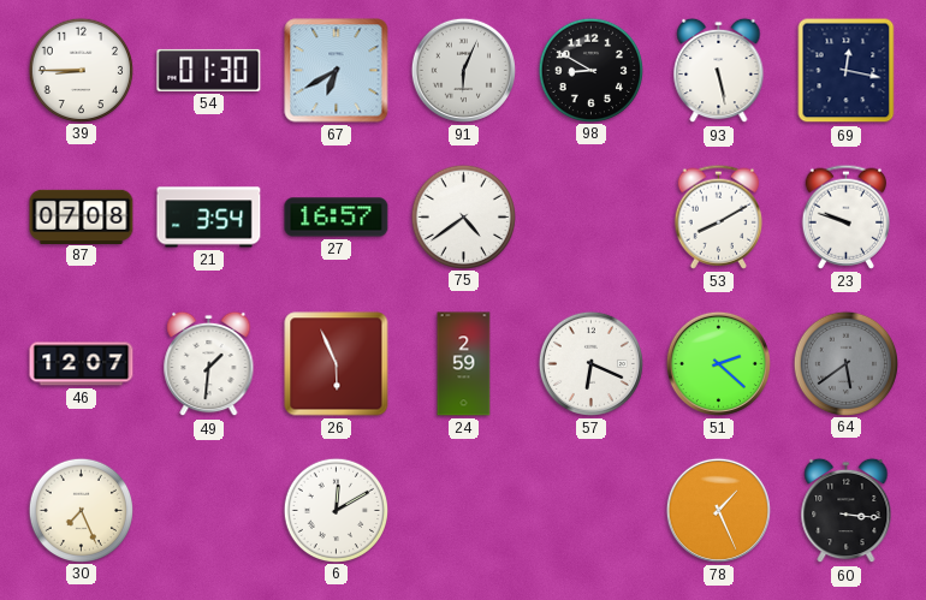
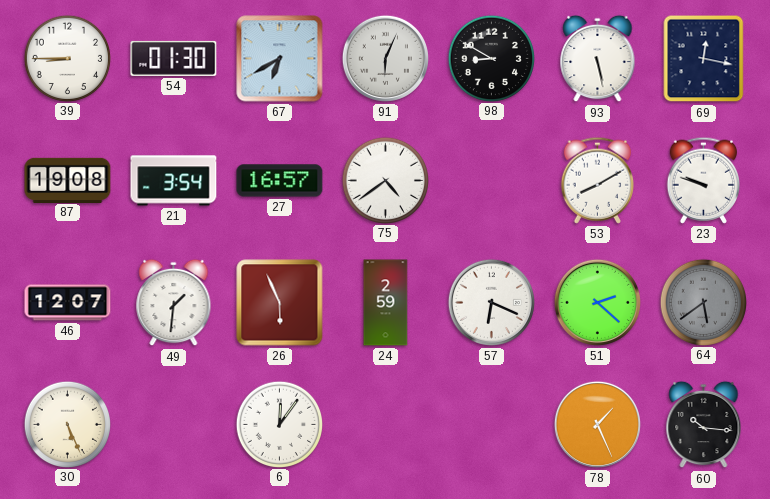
87: 07:08 -> 19:08 (68, 180)
30: 7:26 -> 5:26 (67, 424)
6: 12:10 -> 12:06 (279, 424)
60: 3:16 -> 10:16 (704, 425)
